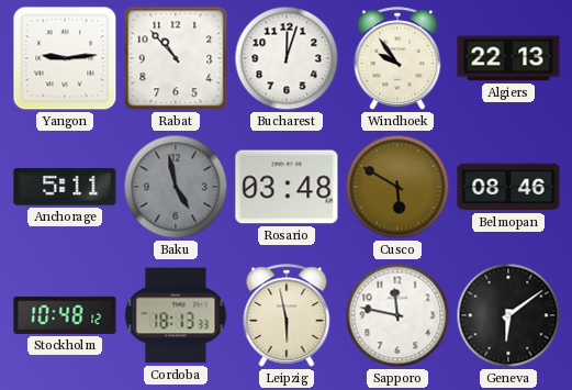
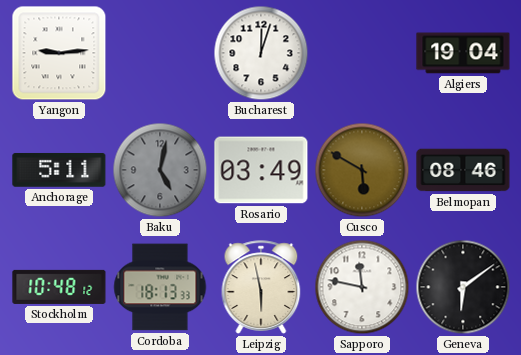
Rabat: 10:53 -> none (176, 58)
Windhoek: 9:54 -> none (397, 58)
Algiers: 22:13 -> 19:04 (463, 53)
Baku: 4:58 -> 5:02 (160, 170)
Rosario: 03:48 -> 03:49 (261, 170)
